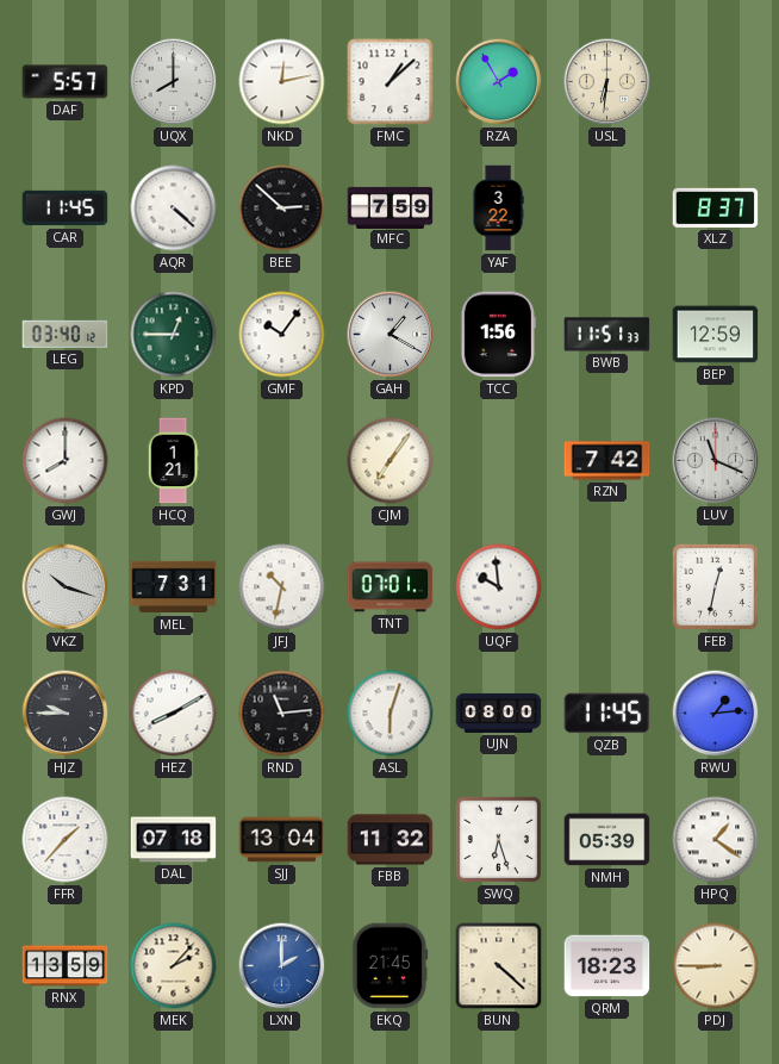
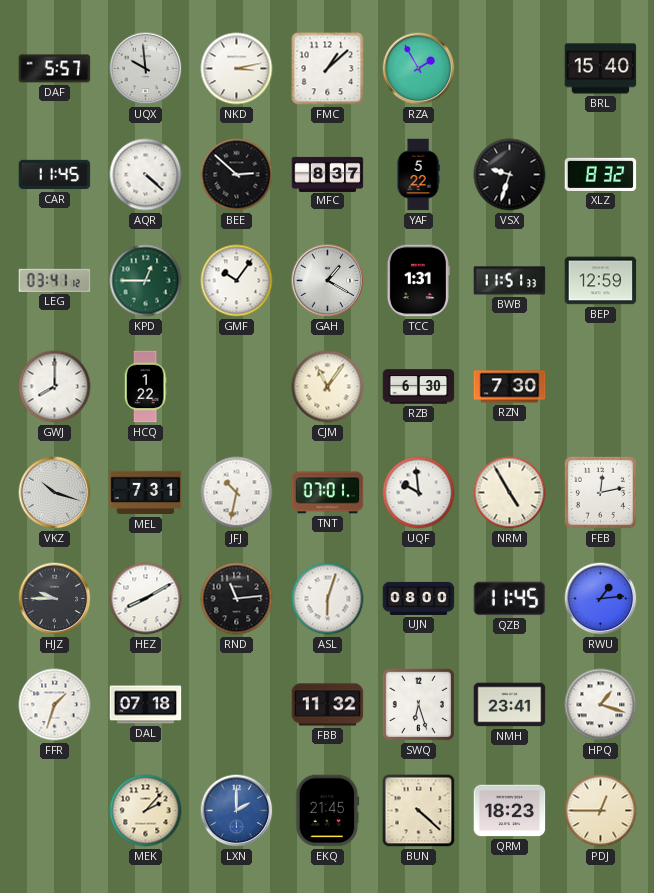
UQX: 8:00 -> 9:59 (146, 69)
NKD: 12:13 -> 3:13 (237, 69)
USL: 6:31 -> none (607, 82)
BRL: none -> 15:40 (601, 69)
MFC: 7:59 -> 8:37 (328, 174)
YAF: 3:22 -> 5:22 (418, 175)
VSX: none -> 9:33 (510, 175)
XLZ: 8:37 -> 8:32 (601, 174)
LEG: 03:40 -> 03:41 (55, 280)
TCC: 1:56 -> 1:31 (418, 281)
HCQ: 1:21 -> 1:22 (145, 387)
CJM: 7:06 -> 11:06 (328, 387)
RZB: none -> 6:30 (419, 387)
RZN: 7:42 -> 7:30 (510, 387)
LUV: 11:19 -> none (716, 461)
NRM: none -> 4:55 (510, 493)
FEB: 12:32 -> 12:13 (600, 492)
FFR: 1:37 -> 1:33 (55, 705)
SJJ: 13:04 -> none (282, 840)
NMH: 05:39 -> 23:41 (510, 705)
HPQ: 1:21 -> 1:18 (601, 705)
RNX: 13:59 -> none (66, 966)
PDJ: 8:45 -> 12:45 (601, 811)
